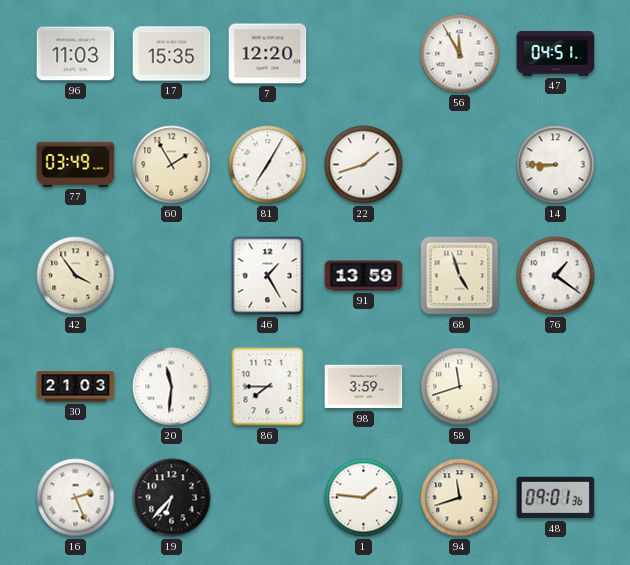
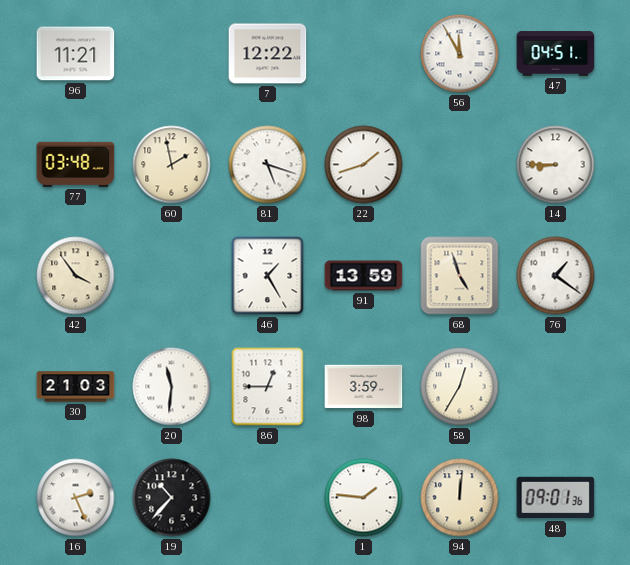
96: 11:03 -> 11:21 (76, 54)
17: 15:35 -> none (172, 54)
7: 12:20 -> 12:22 (268, 54)
77: 03:49 -> 03:48 (76, 164)
60: 1:55 -> 1:58 (172, 165)
81: 7:05 -> 5:18 (268, 165)
86: 7:45 -> 12:45 (268, 387)
58: 11:42 -> 12:35 (460, 387)
19: 6:37 -> 10:37 (172, 498)
94: 11:42 -> 12:01 (460, 498)
